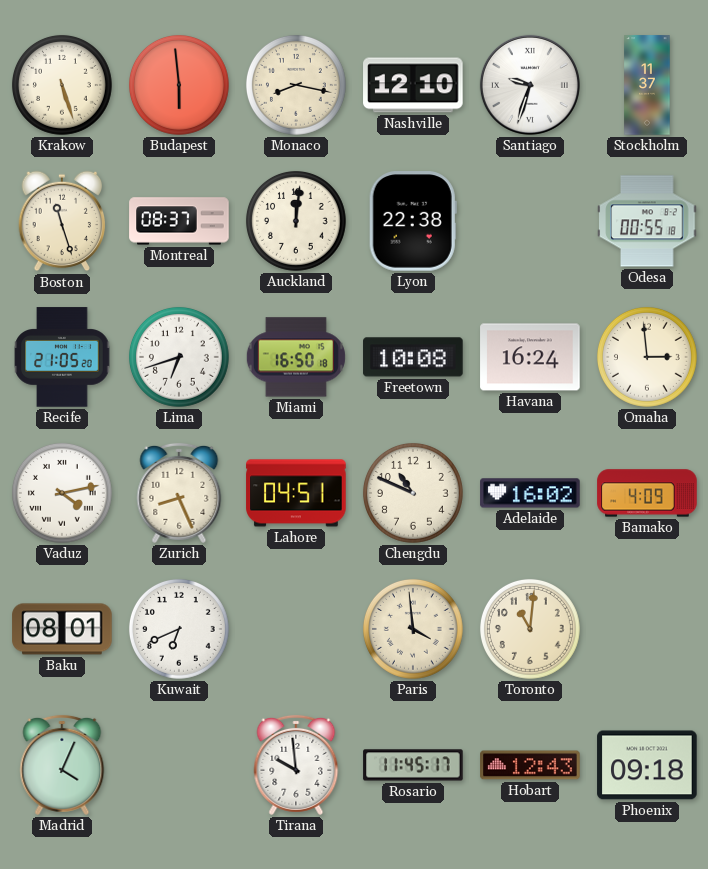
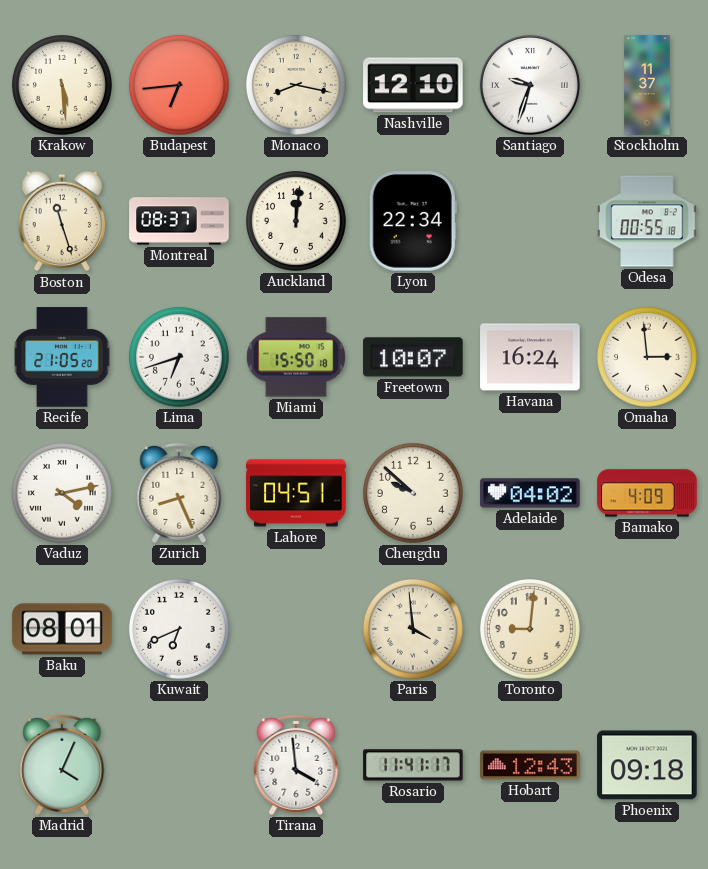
Krakow: 5:27 -> 5:29 (62, 85)
Budapest: 5:59 -> 6:44 (179, 85)
Lyon: 22:38 -> 22:34 (413, 221)
Miami: 16:50 -> 15:50 (296, 357)
Freetown: 10:08 -> 10:07 (413, 357)
Chengdu: 10:49 -> 9:52 (413, 493)
Adelaide: 16:02 -> 04:02 (530, 493)
Toronto: 11:01 -> 9:01 (530, 629)
Tirana: 9:59 -> 3:59 (296, 765)
Rosario: 11:45 -> 11:41 (413, 765)
